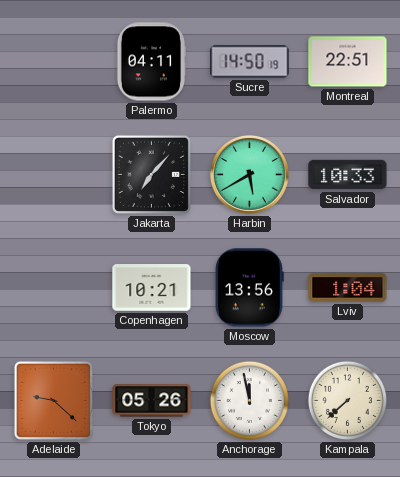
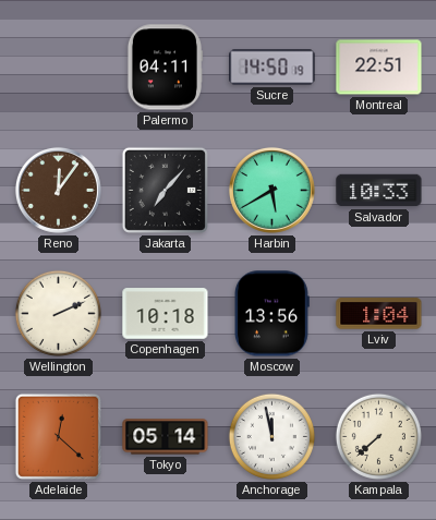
Reno: none -> 12:06 (59, 191)
Wellington: none -> 2:11 (58, 313)
Copenhagen: 10:21 -> 10:18 (166, 314)
Adelaide: 9:22 -> 12:22 (58, 436)
Tokyo: 05:26 -> 05:14 (166, 437)
